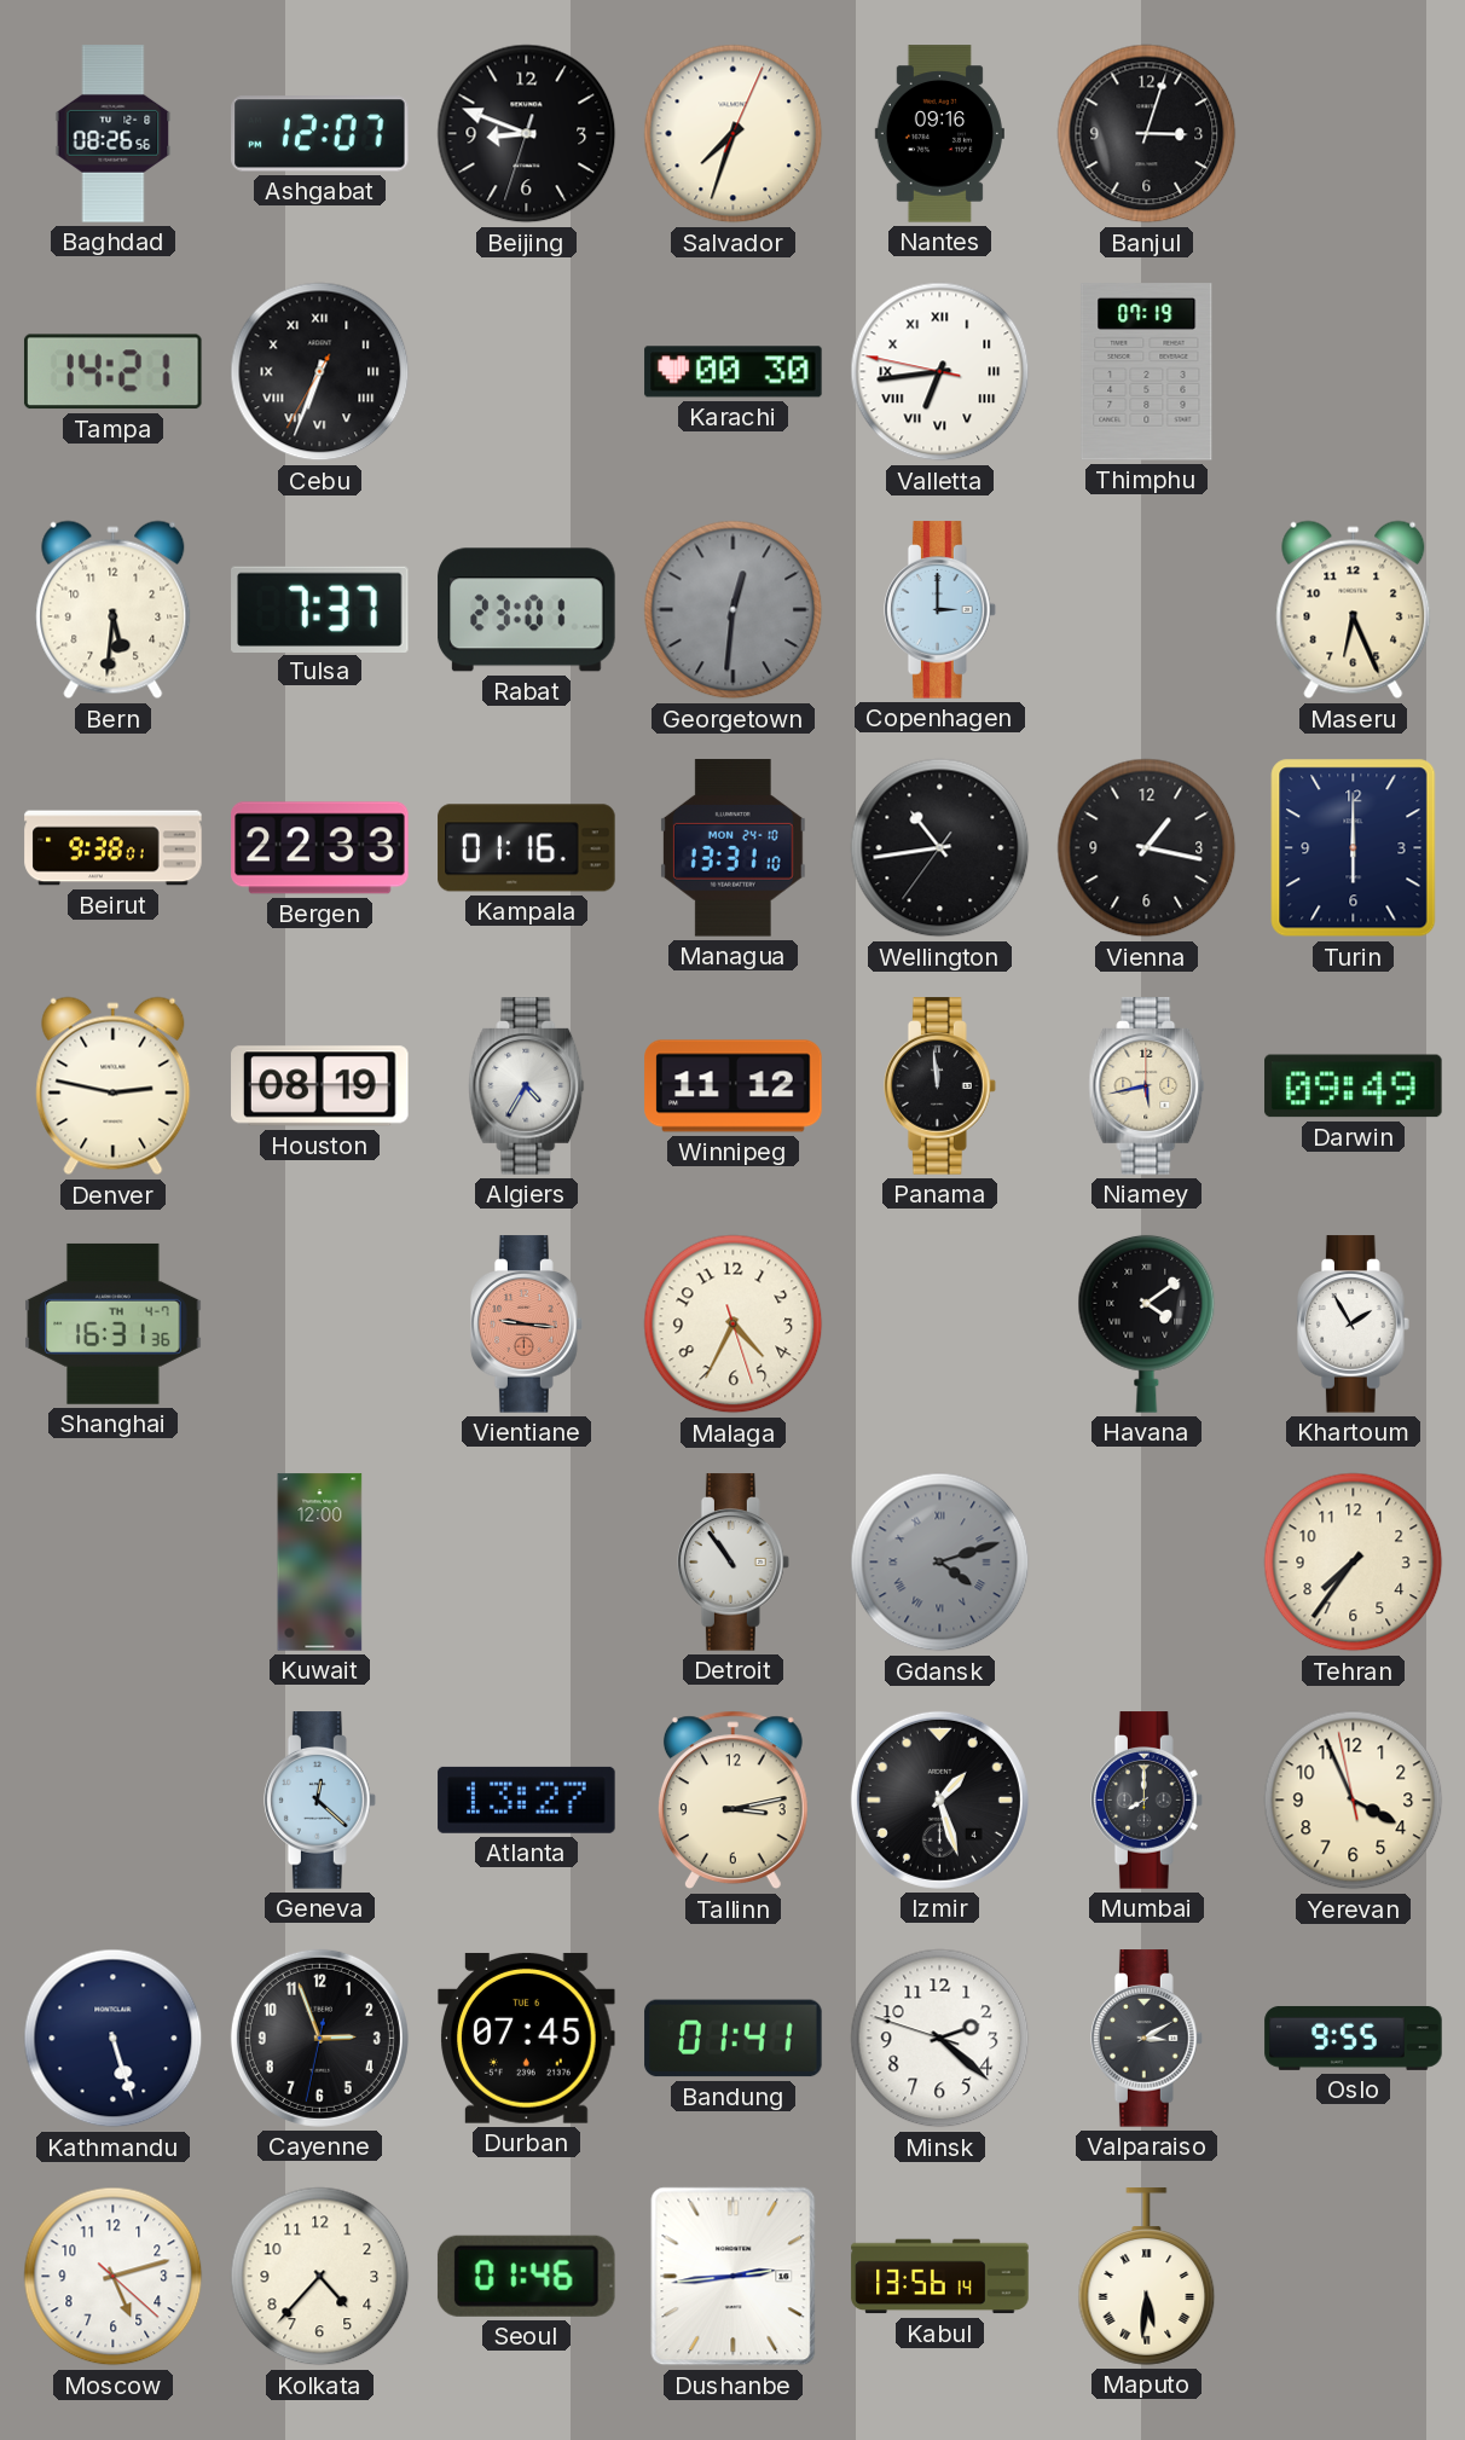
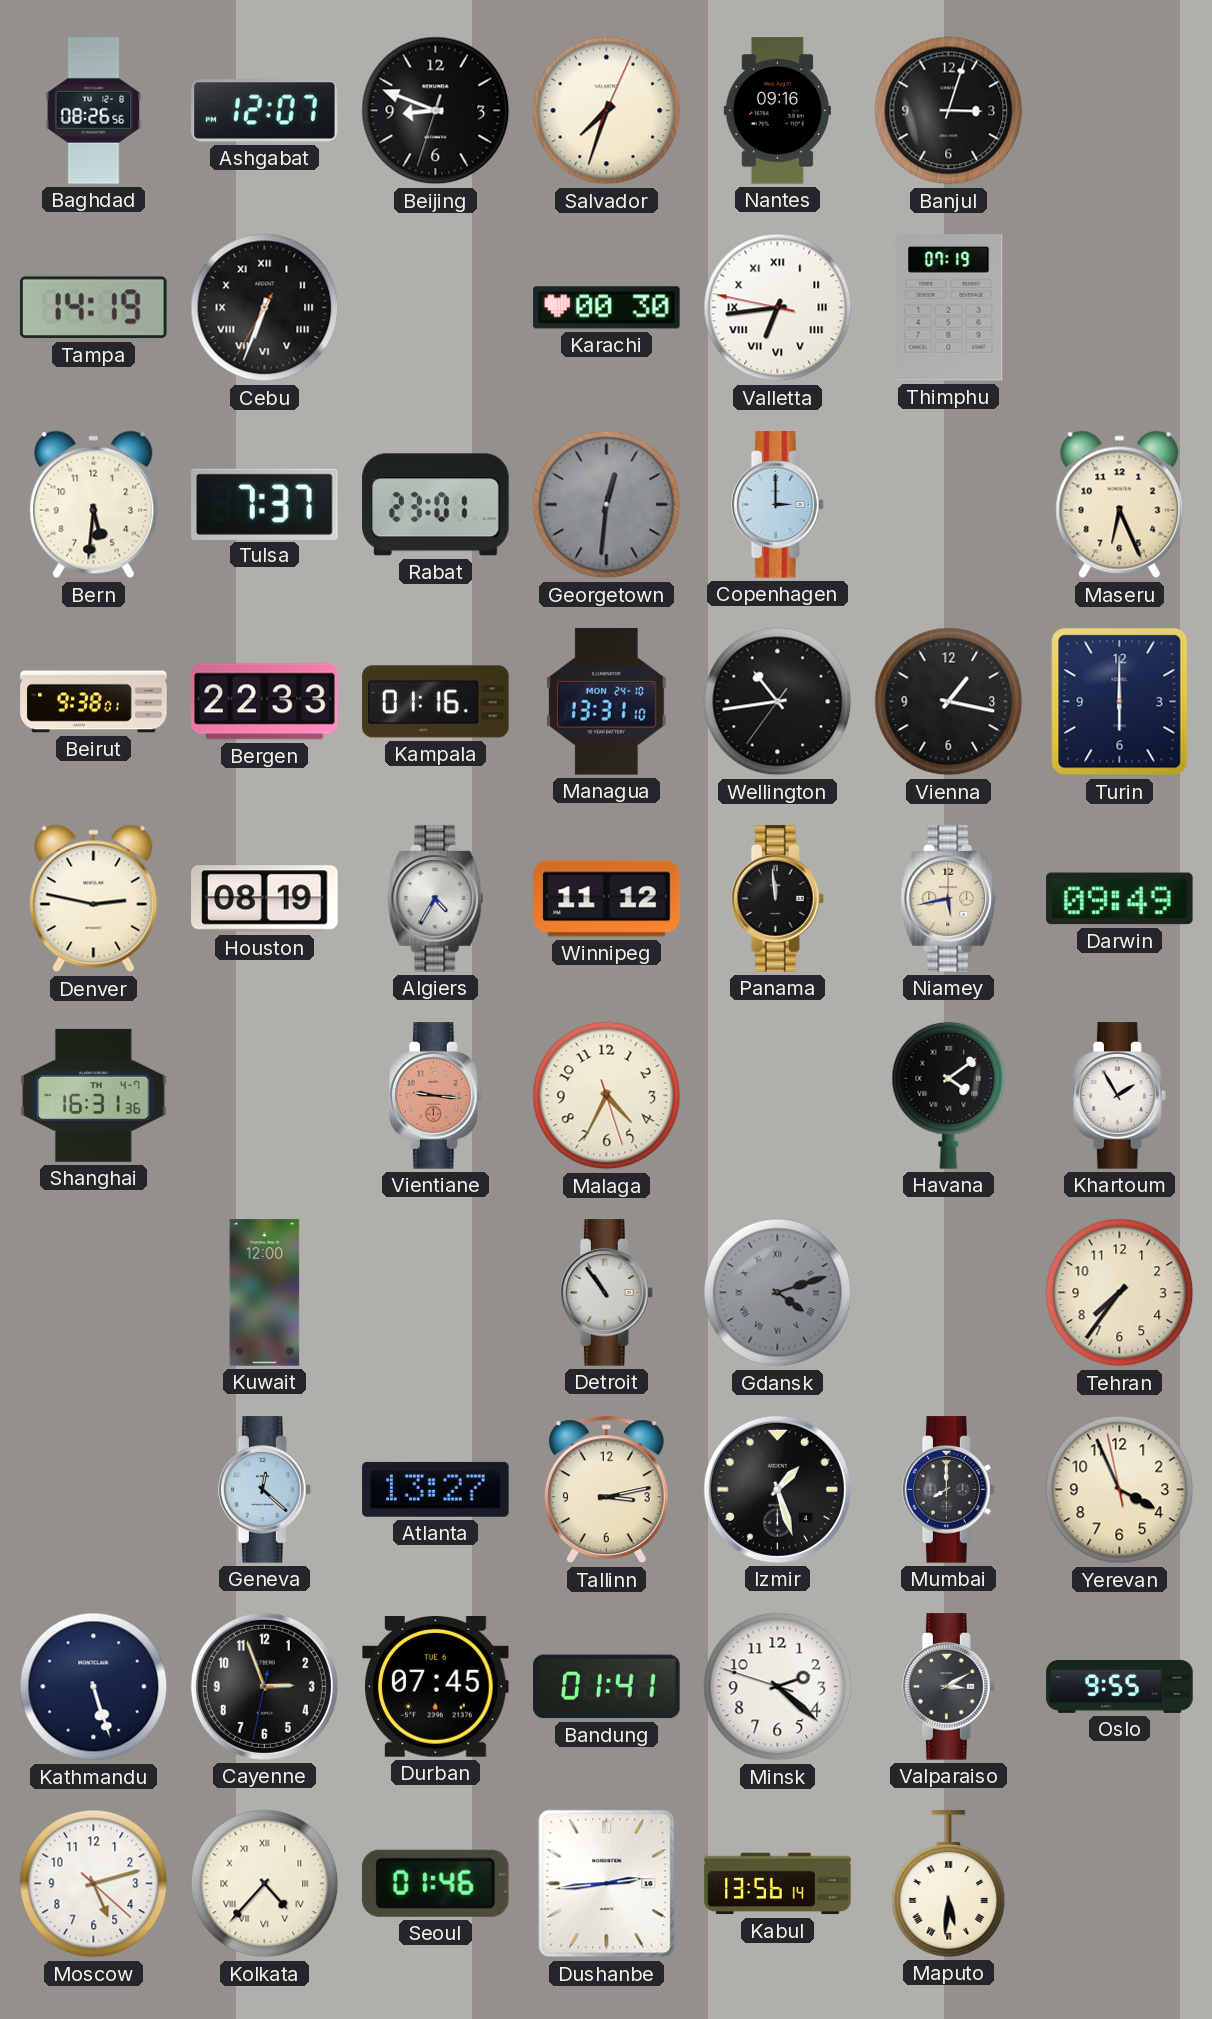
Tampa: 14:21 -> 14:19 (93, 308)
Kolkata numerals: Arabic -> Roman (265, 1884)
